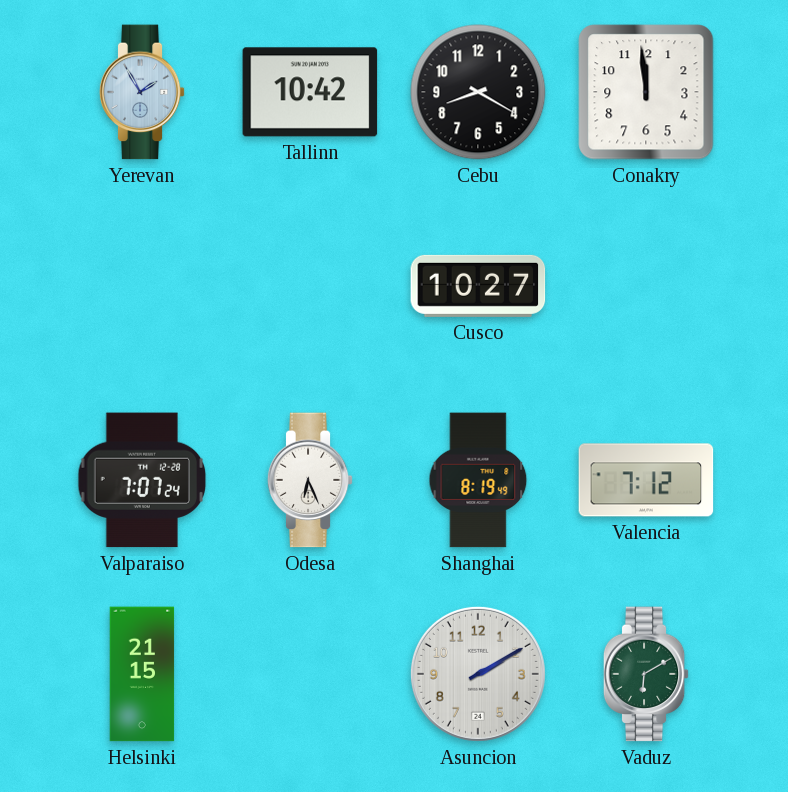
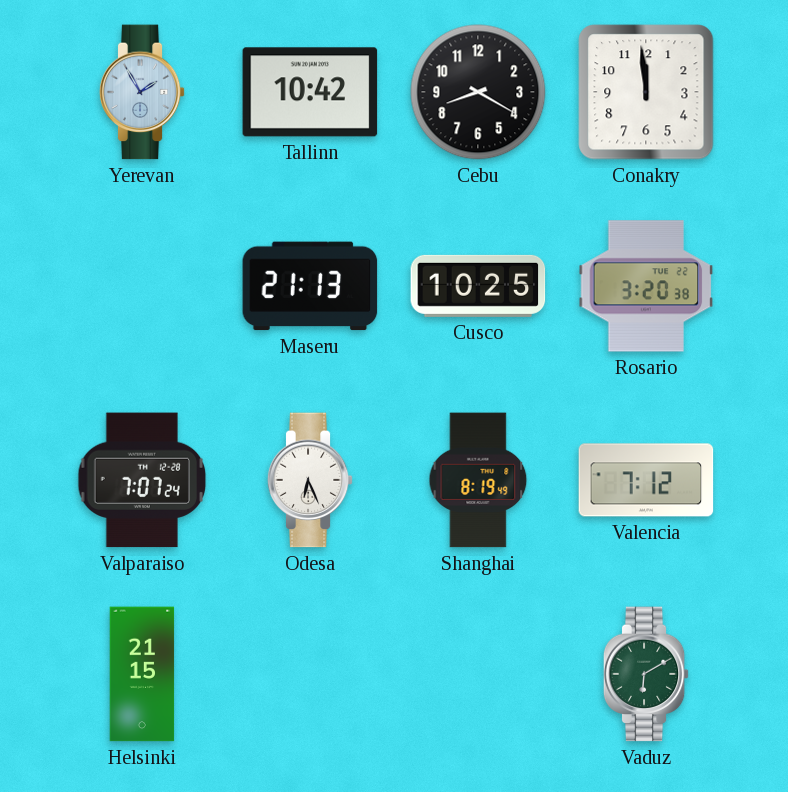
Maseru: none -> 21:13 (310, 286)
Cusco: 10:27 -> 10:25 (478, 286)
Rosario: none -> 3:20 (646, 286)
Asuncion: 2:10 -> none (478, 674)
